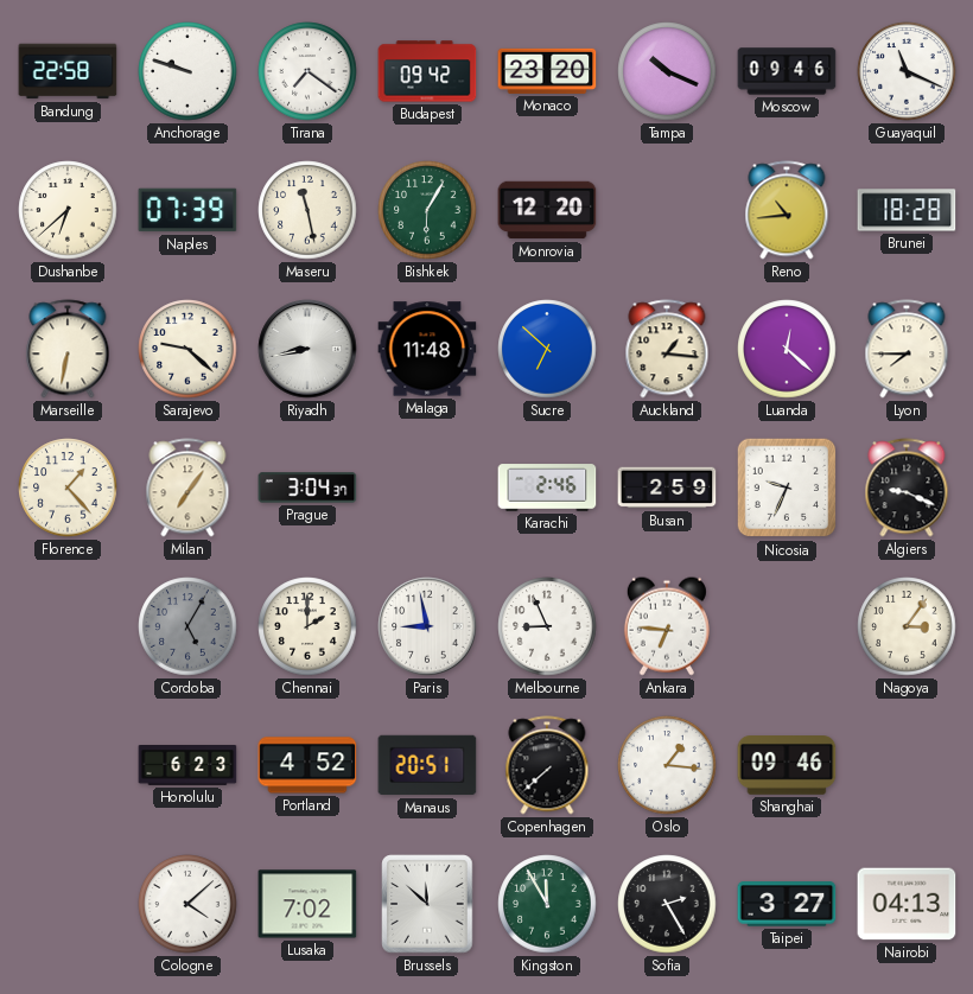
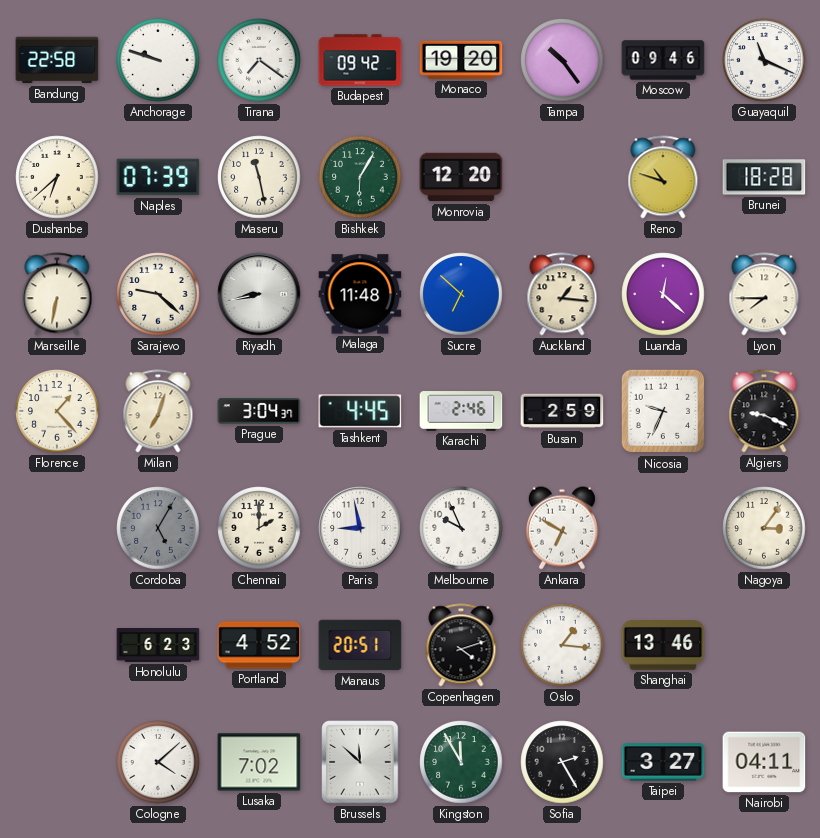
Monaco: 23:20 -> 19:20 (461, 60)
Tampa: 10:19 -> 10:24 (562, 60)
Reno: 10:44 -> 10:48 (663, 177)
Milan: 7:06 -> 7:03 (158, 411)
Tashkent: none -> 4:45 (360, 411)
Melbourne: 8:56 -> 9:56 (461, 528)
Ankara: 6:46 -> 6:50 (562, 528)
Copenhagen: 7:38 -> 4:12 (461, 645)
Shanghai: 09:46 -> 13:46 (663, 646)
Nairobi: 04:13 -> 04:11 (764, 762)
